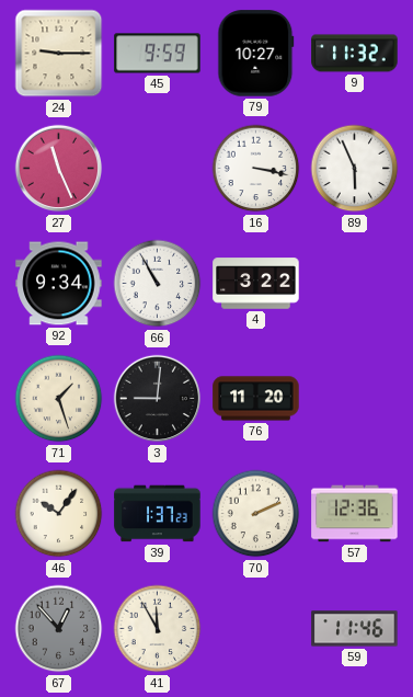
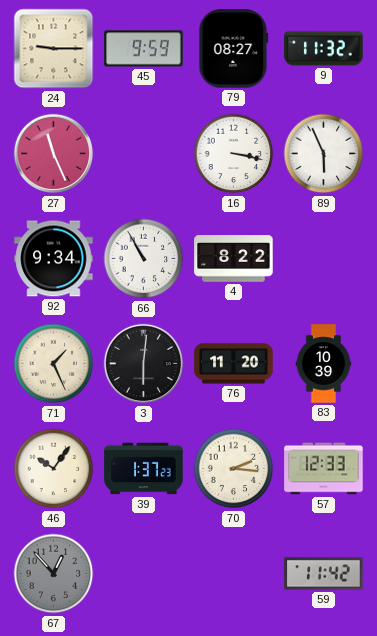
79: 10:27 -> 08:27 (234, 49)
4: 3:22 -> 8:22 (234, 259)
71: 1:27 -> 1:26 (54, 364)
3: 9:01 -> 6:01 (144, 364)
83: none -> 10:39 (324, 364)
70: 2:11 -> 2:16 (234, 469)
57: 12:36 -> 12:33 (324, 469)
41: 11:55 -> none (158, 629)
59: 11:46 -> 11:42 (324, 574)
